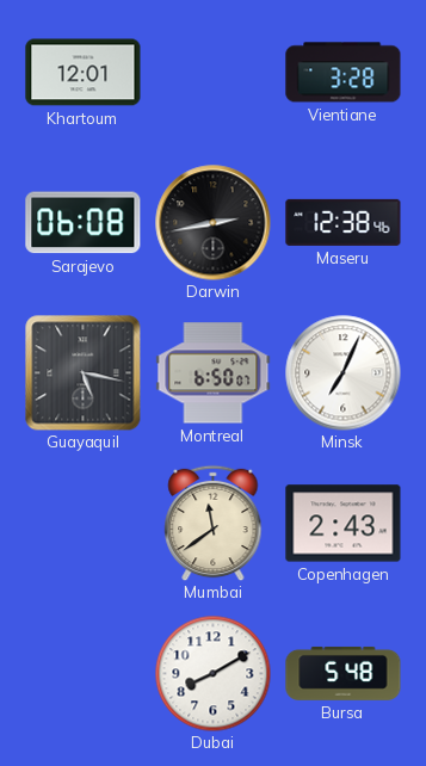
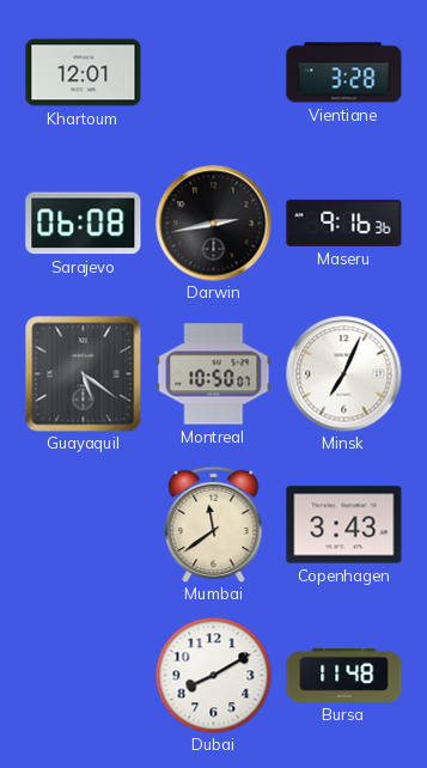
Maseru: 12:38 -> 9:16 (344, 223)
Guayaquil: 5:17 -> 5:21 (84, 374)
Montreal: 6:50 -> 10:50 (214, 374)
Copenhagen: 2:43 -> 3:43 (344, 525)
Bursa: 5:48 -> 11:48 (344, 675)
